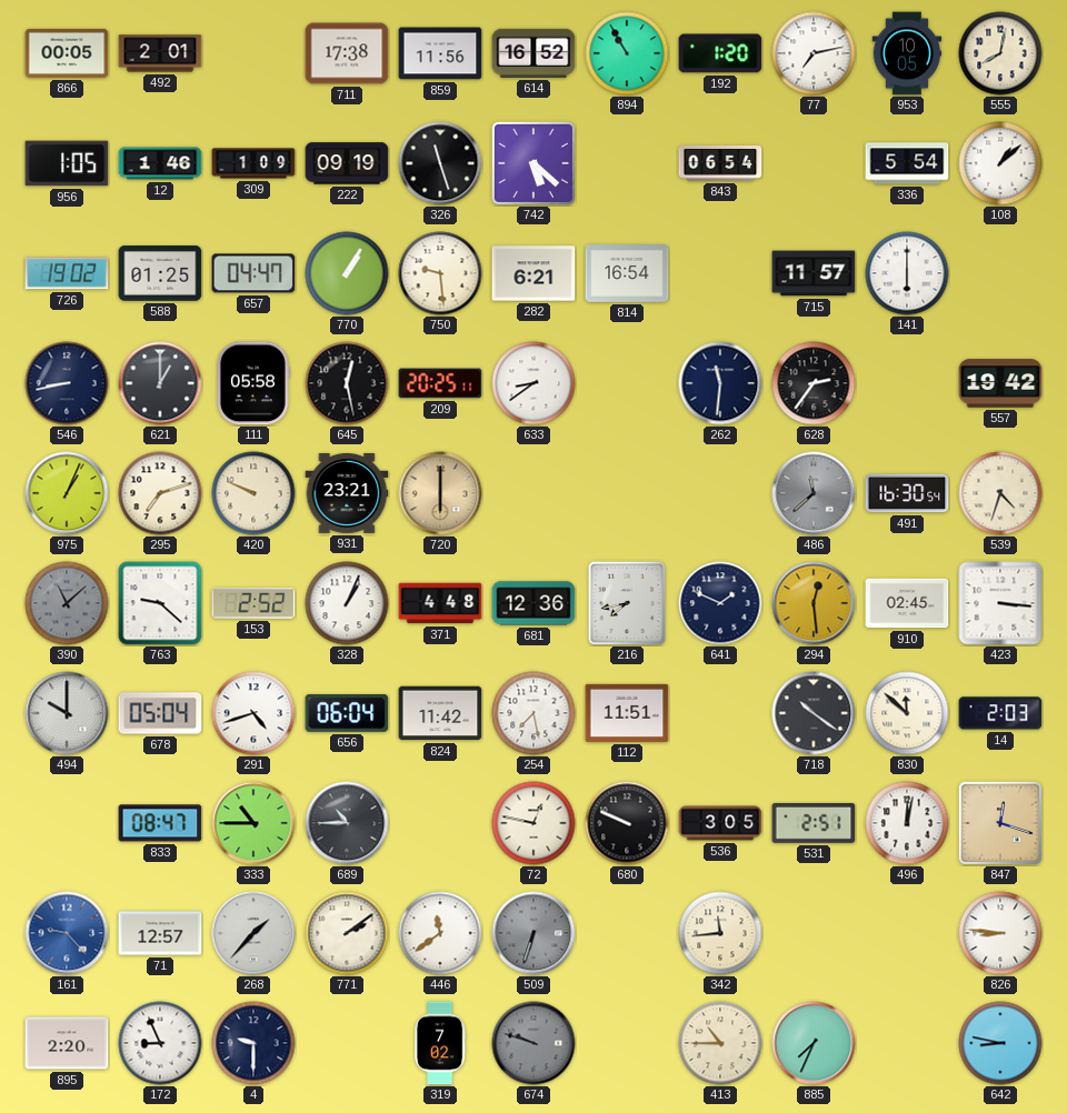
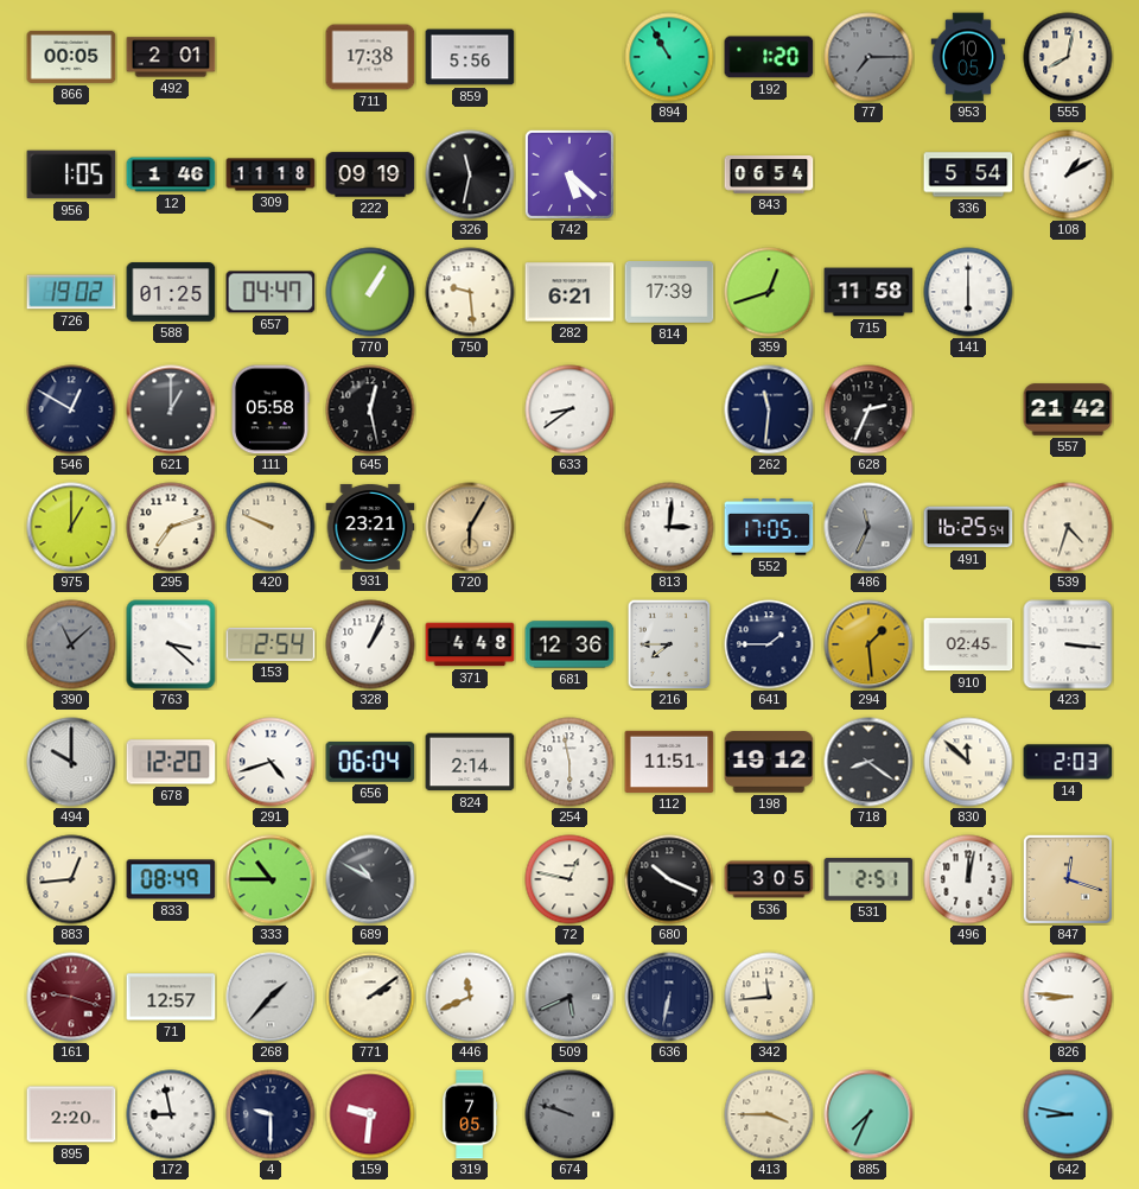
859: 11:56 -> 5:56 (470, 57)
614: 16:52 -> none (533, 53)
77: 7:13 -> 7:15 (868, 57)
77 dial: white -> grey (868, 57)
309: 1:09 -> 11:18 (271, 174)
326: 11:27 -> 11:32 (470, 174)
108: 1:08 -> 1:10 (1068, 174)
814: 16:54 -> 17:39 (669, 293)
359: none -> 12:42 (769, 292)
715: 11:57 -> 11:58 (868, 292)
546: 8:43 -> 12:50 (71, 409)
209: 20:25 -> none (440, 383)
628: 2:36 -> 2:34 (868, 409)
557: 19:42 -> 21:42 (1068, 409)
975: 1:04 -> 1:00 (71, 527)
720: 6:00 -> 6:05 (470, 527)
813: none -> 3:01 (669, 527)
552: none -> 17:05 (769, 527)
486: 11:38 -> 11:34 (868, 527)
491: 16:30 -> 16:25 (968, 527)
763: 9:22 -> 3:22 (171, 644)
153: 2:52 -> 2:54 (271, 644)
216: 7:43 -> 7:45 (669, 644)
641: 1:49 -> 1:45 (769, 644)
294: 12:29 -> 1:29 (868, 644)
678: 05:04 -> 12:20 (171, 762)
824: 11:42 -> 2:14 (470, 762)
254: 7:28 -> 5:58 (569, 762)
198: none -> 19:12 (769, 762)
718: 10:21 -> 8:21 (868, 762)
883: none -> 12:44 (71, 879)
833: 08:47 -> 08:49 (171, 879)
689: 10:45 -> 10:50 (370, 879)
680: 9:49 -> 10:19 (669, 879)
161: 9:23 -> 9:18 (71, 997)
161 dial: blue -> burgundy (71, 997)
446: 11:39 -> 11:41 (470, 997)
509: 6:33 -> 5:41 (569, 997)
636: none -> 6:32 (669, 997)
172: 8:56 -> 8:58 (171, 1114)
159: none -> 9:31 (370, 1114)
319: 7:02 -> 7:05 (470, 1114)
413: 10:45 -> 3:45 (769, 1114)
